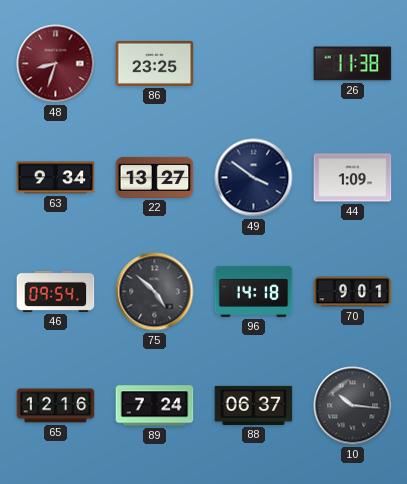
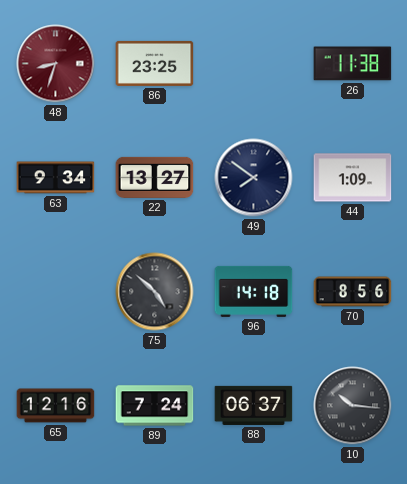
49: 3:51 -> 7:51 (254, 178)
46: 09:54 -> none (56, 291)
70: 9:01 -> 8:56 (353, 292)
